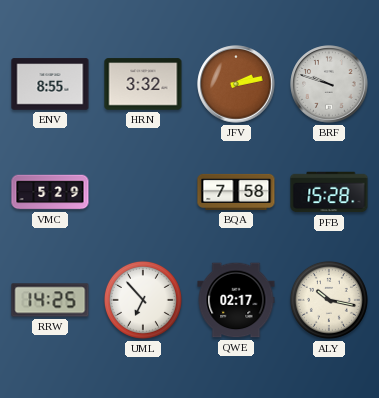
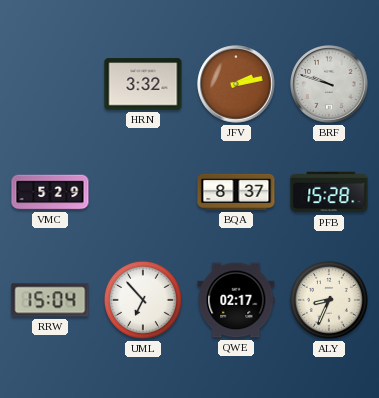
ENV: 8:55 -> none (50, 84)
BQA: 7:58 -> 8:37 (236, 192)
RRW: 14:25 -> 15:04 (50, 300)
ALY: 10:17 -> 8:34 (329, 300)
